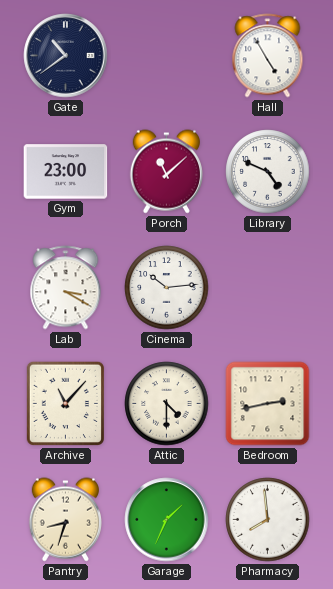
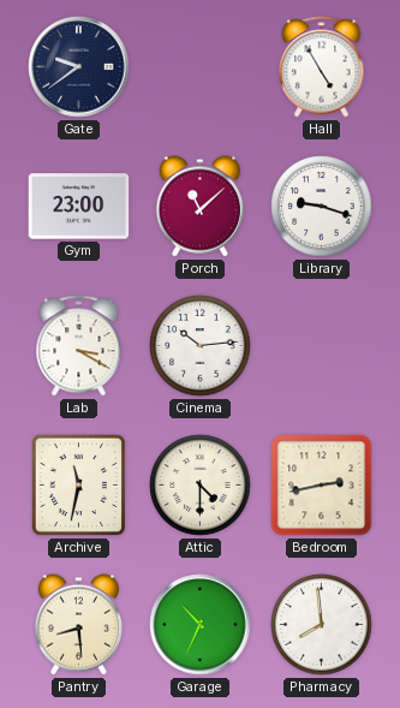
Gate: 10:39 -> 9:39 (79, 67)
Library: 4:49 -> 9:18 (322, 207)
Archive: 11:07 -> 11:32 (78, 484)
Pantry: 8:33 -> 8:29 (78, 625)
Garage: 1:34 -> 10:34 (201, 625)
